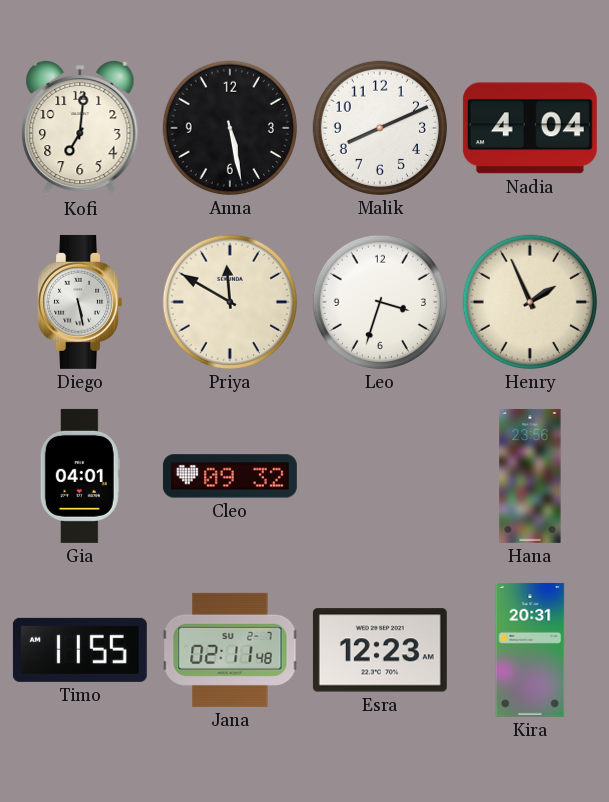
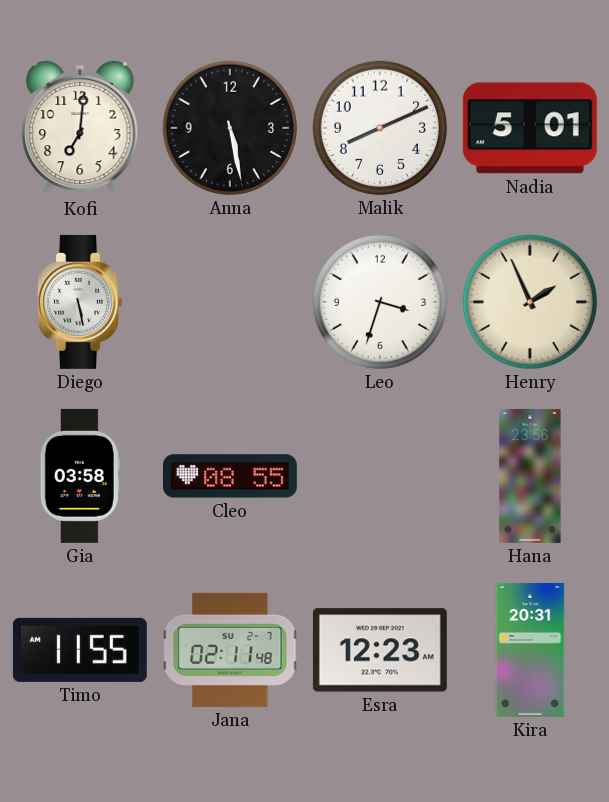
Nadia: 4:04 -> 5:01 (530, 128)
Priya: 11:50 -> none (230, 302)
Gia: 04:01 -> 03:58 (80, 476)
Cleo: 09:32 -> 08:55 (230, 476)
